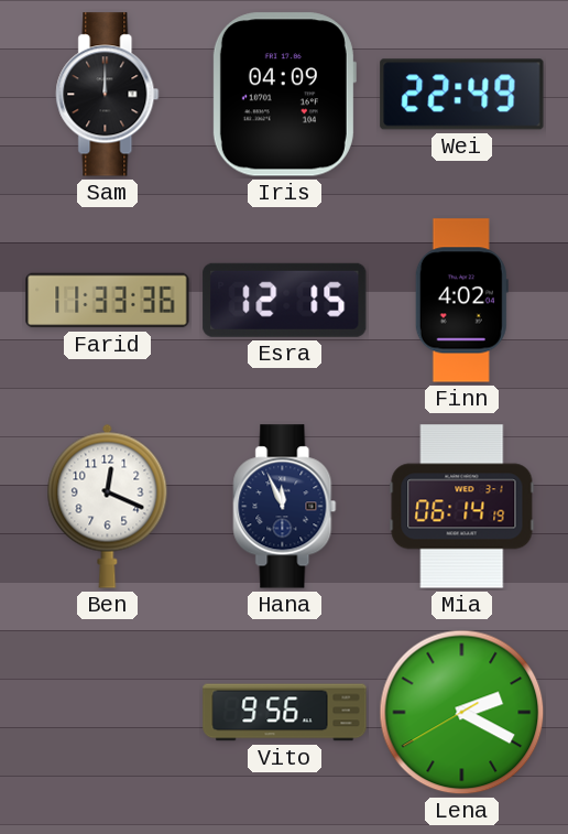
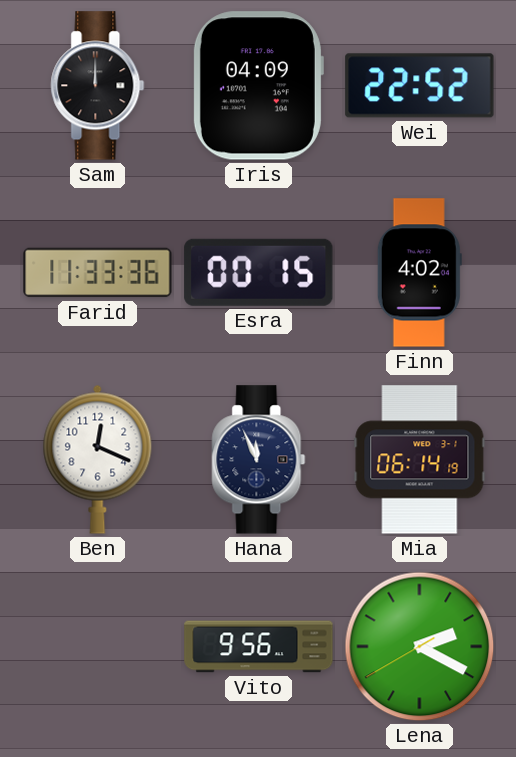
Wei: 22:49 -> 22:52 (420, 86)
Esra: 12:15 -> 00:15 (259, 272)
